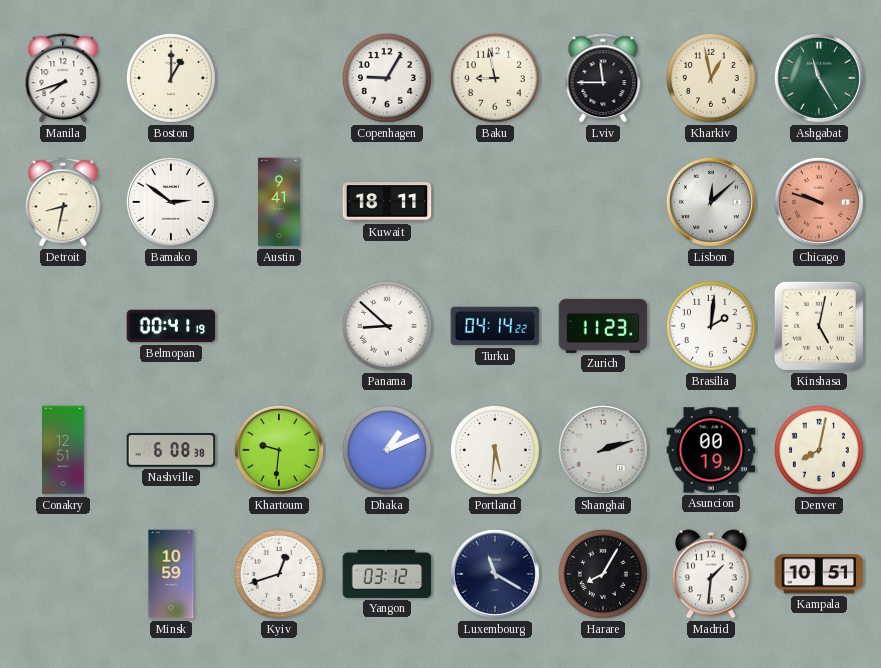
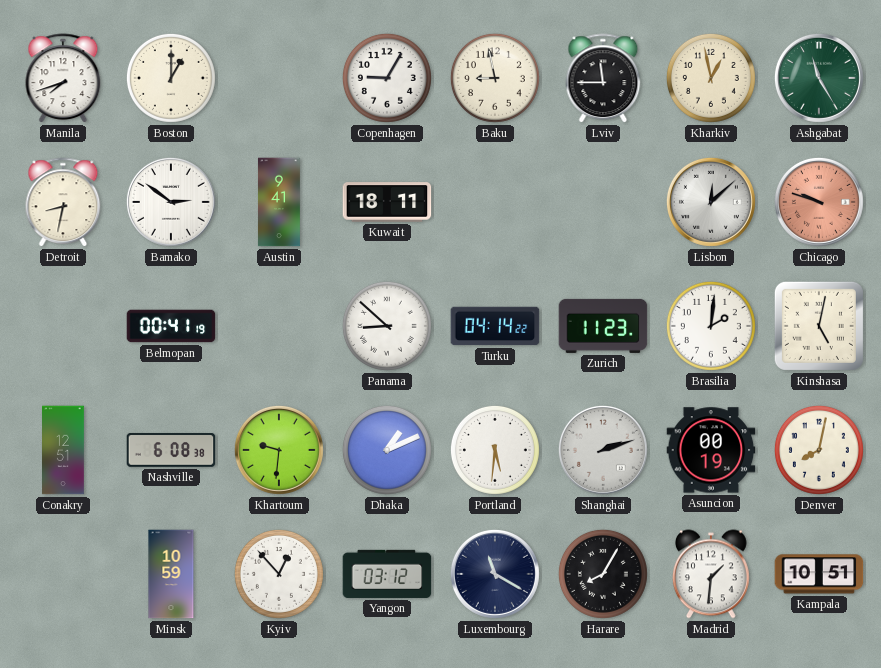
Kyiv: 12:42 -> 12:53 (279, 574)
